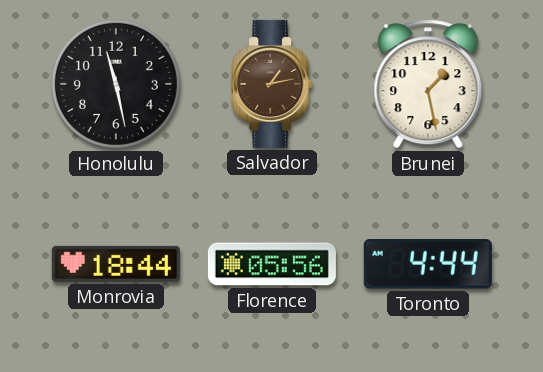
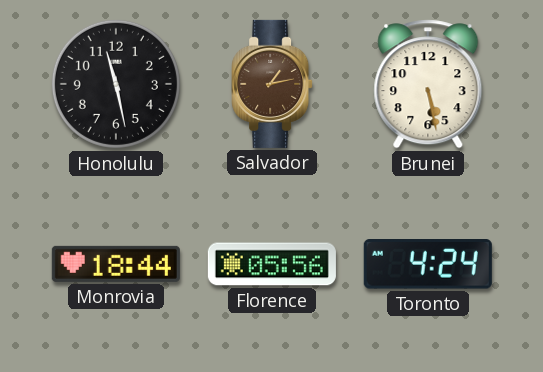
Brunei: 1:28 -> 5:28 (428, 84)
Toronto: 4:44 -> 4:24 (428, 264)
